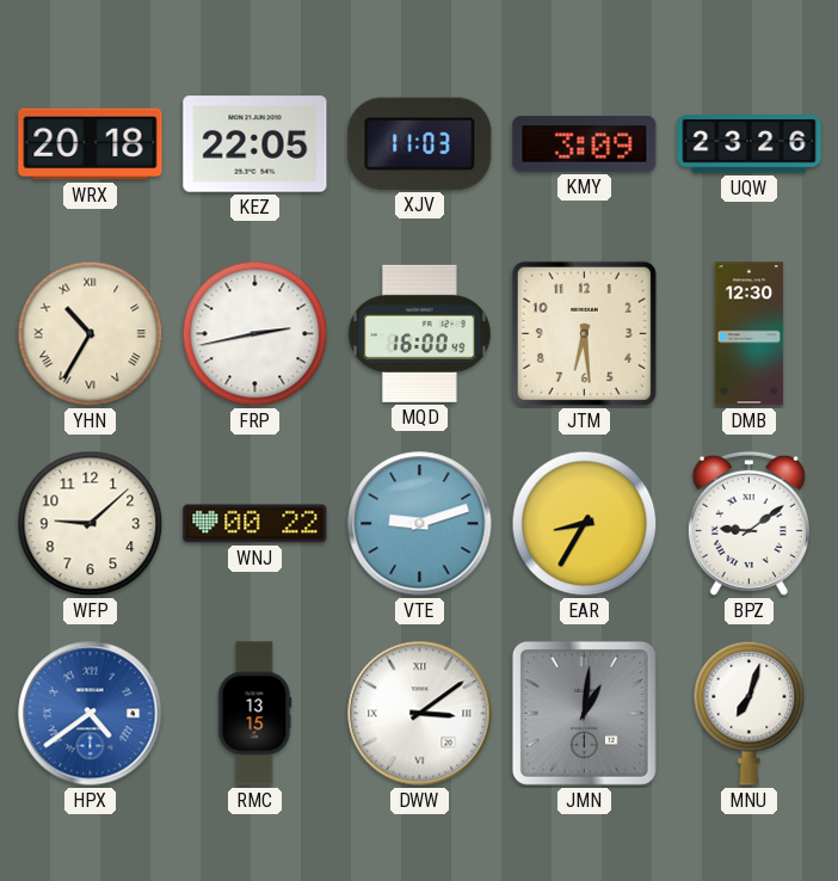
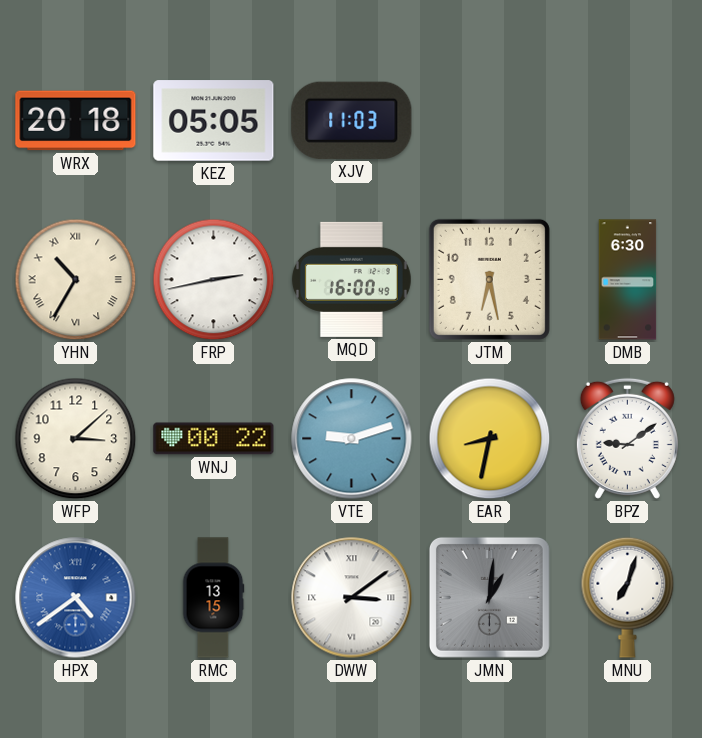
KEZ: 22:05 -> 05:05 (214, 121)
KMY: 3:09 -> none (585, 144)
UQW: 23:26 -> none (750, 144)
JTM: 6:29 -> 6:28 (489, 279)
DMB: 12:30 -> 6:30 (628, 280)
WFP: 9:08 -> 3:08 (76, 439)
EAR: 8:35 -> 8:32 (490, 439)
